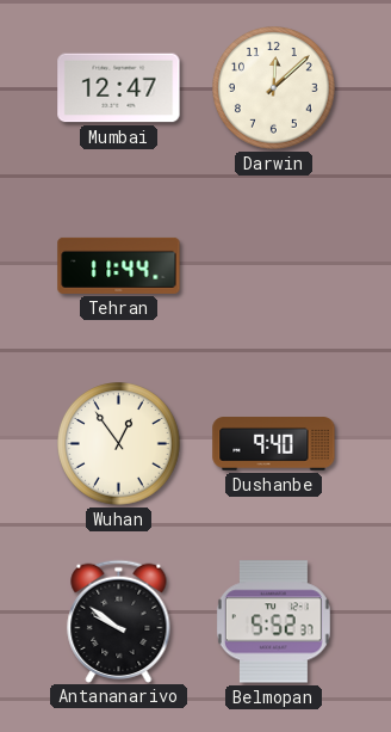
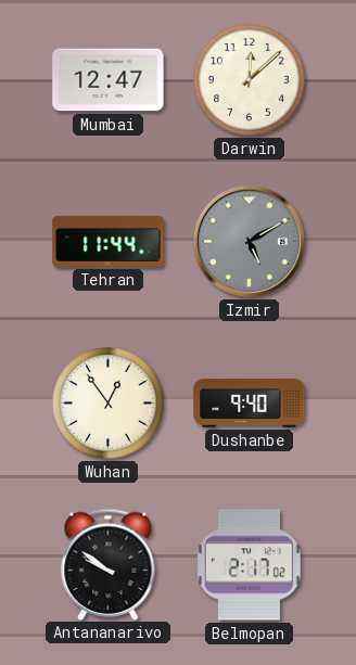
Izmir: none -> 5:10 (249, 241)
Belmopan: 5:52 -> 2:17 (249, 565)
